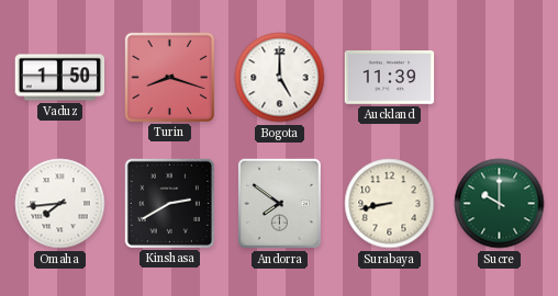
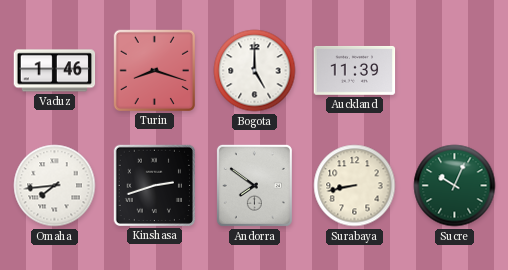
Vaduz: 1:50 -> 1:46 (55, 71)
Kinshasa: 2:40 -> 2:42 (154, 185)
Sucre: 10:00 -> 10:04 (455, 186)
